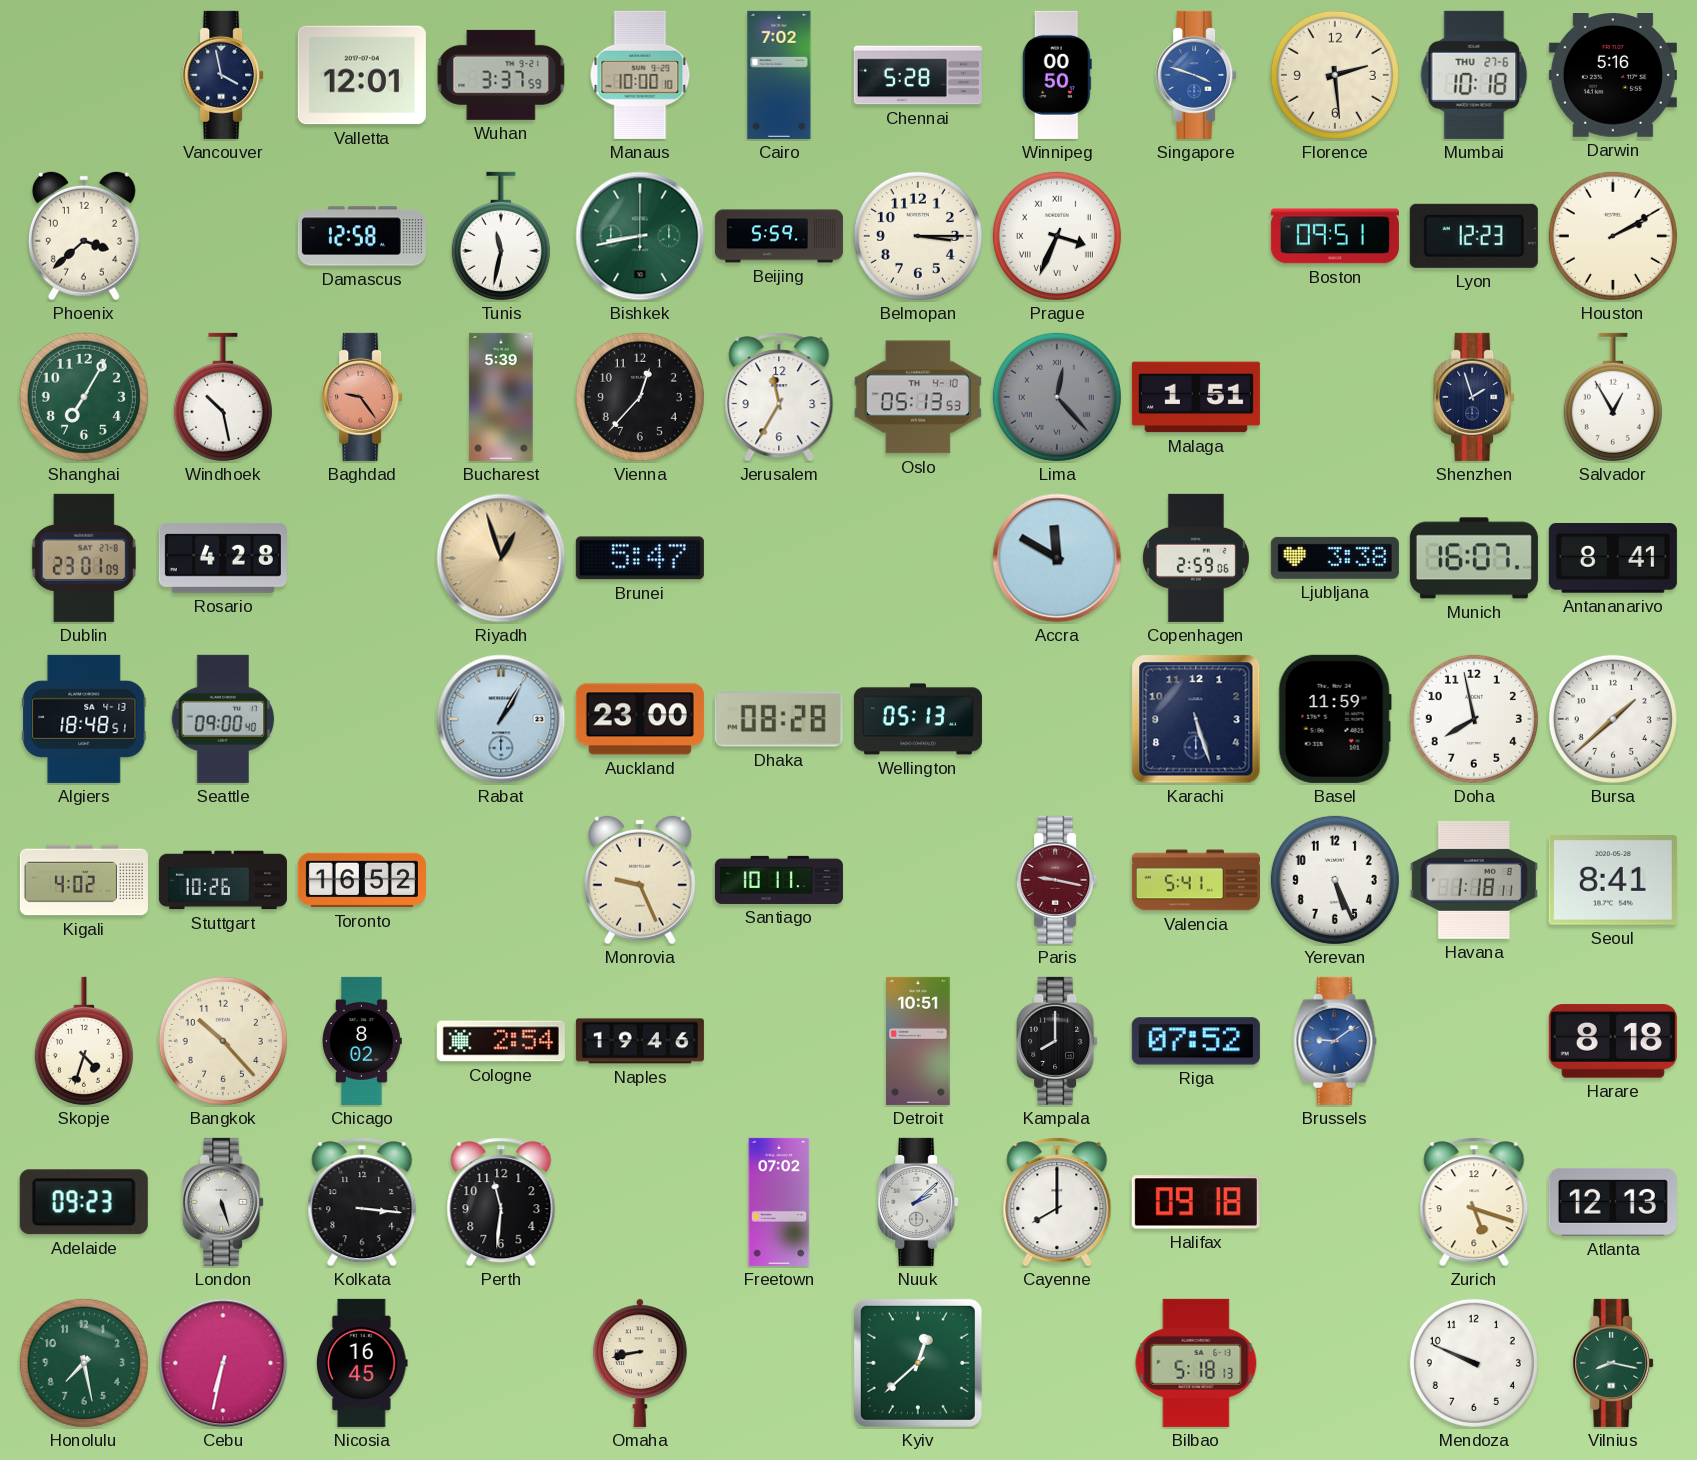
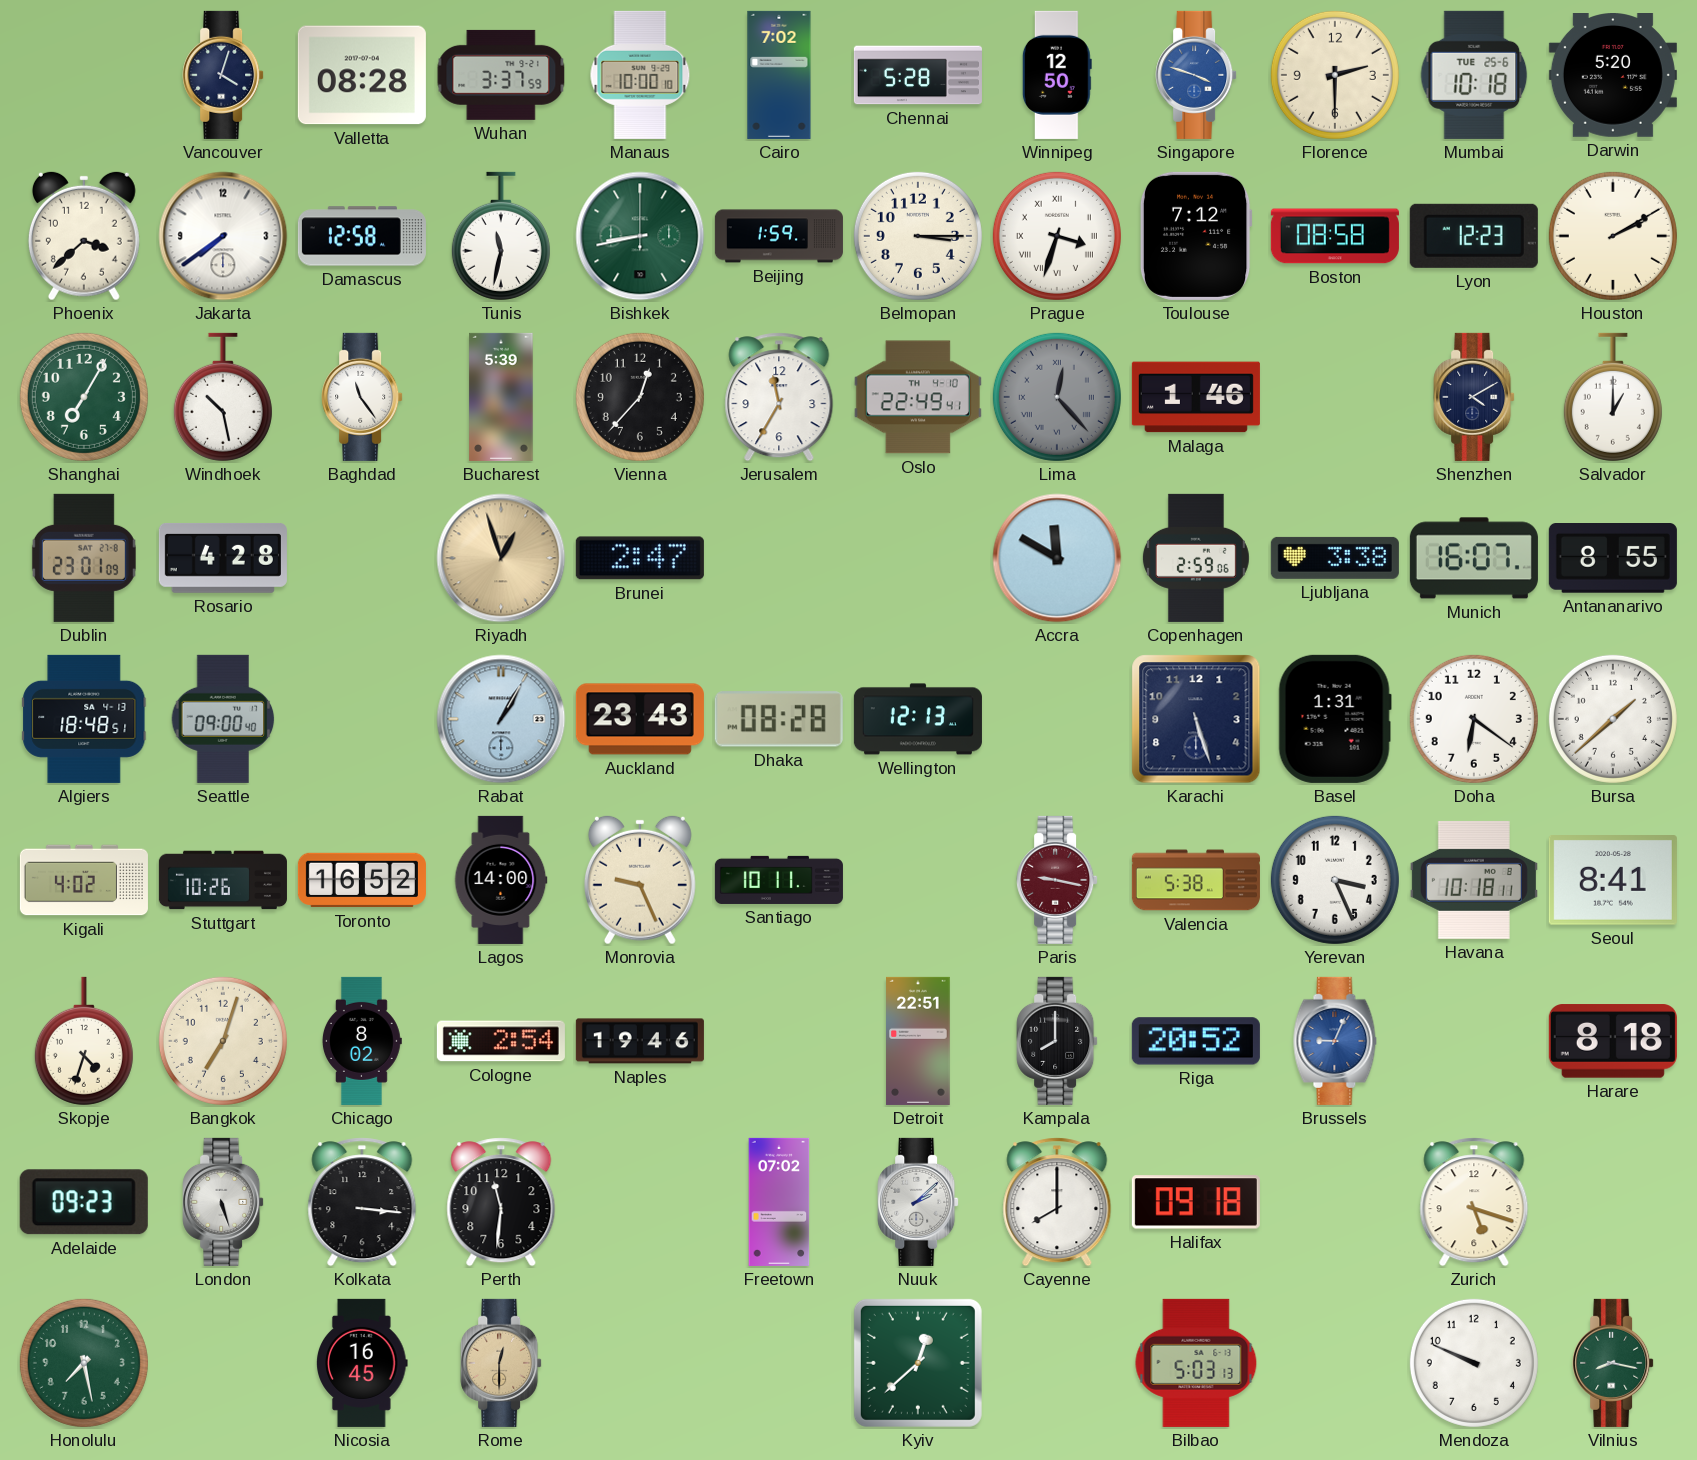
Vancouver: 3:58 -> 4:03 (223, 75)
Valletta: 12:01 -> 08:28 (362, 75)
Winnipeg: 00:50 -> 12:50 (1057, 75)
Florence: 2:29 -> 2:30 (1335, 75)
Mumbai date: THU 27-6 -> TUE 25-6 (1474, 75)
Darwin: 5:16 -> 5:20 (1613, 76)
Jakarta: none -> 7:39 (223, 236)
Beijing: 5:59 -> 1:59 (779, 236)
Prague: 3:34 -> 3:33 (1057, 236)
Toulouse: none -> 7:12 (1196, 236)
Boston: 09:51 -> 08:58 (1335, 236)
Baghdad: 9:24 -> 11:24 (362, 397)
Baghdad dial: salmon -> white (362, 397)
Oslo: 05:13 -> 22:49 (918, 397)
Malaga: 1:51 -> 1:46 (1196, 397)
Shenzhen: 1:57 -> 4:10 (1474, 397)
Salvador: 12:55 -> 1:00 (1613, 397)
Brunei: 5:47 -> 2:47 (640, 558)
Antananarivo: 8:41 -> 8:55 (1613, 559)
Auckland: 23:00 -> 23:43 (640, 719)
Wellington: 05:13 -> 12:13 (918, 719)
Basel: 11:59 -> 1:31 (1335, 719)
Doha: 7:58 -> 6:21 (1474, 719)
Lagos: none -> 14:00 (501, 880)
Valencia: 5:41 -> 5:38 (1196, 880)
Yerevan: 5:26 -> 3:26 (1335, 880)
Havana: 1:18 -> 10:18 (1474, 880)
Bangkok: 10:23 -> 7:03 (223, 1041)
Detroit: 10:51 -> 22:51 (918, 1041)
Riga: 07:52 -> 20:52 (1196, 1041)
Brussels: 9:09 -> 9:04 (1335, 1041)
Atlanta: 12:13 -> none (1613, 1202)
Cebu: 6:32 -> none (223, 1363)
Rome: none -> 12:30 (501, 1363)
Omaha: 8:43 -> none (640, 1363)
Bilbao: 5:18 -> 5:03 (1196, 1363)
